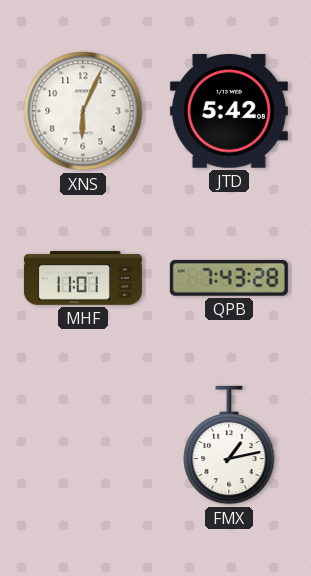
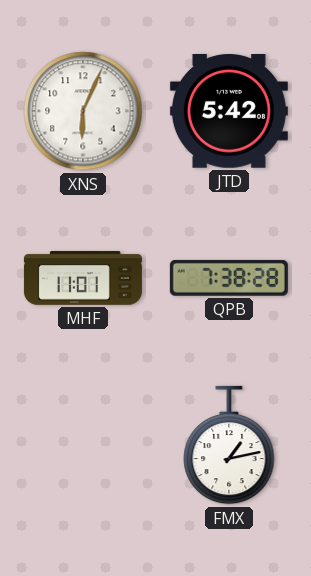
QPB: 7:43 -> 7:38 (229, 278)
